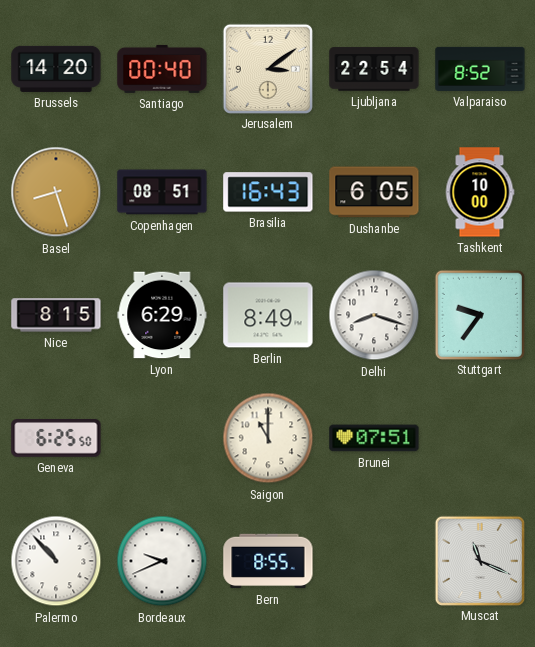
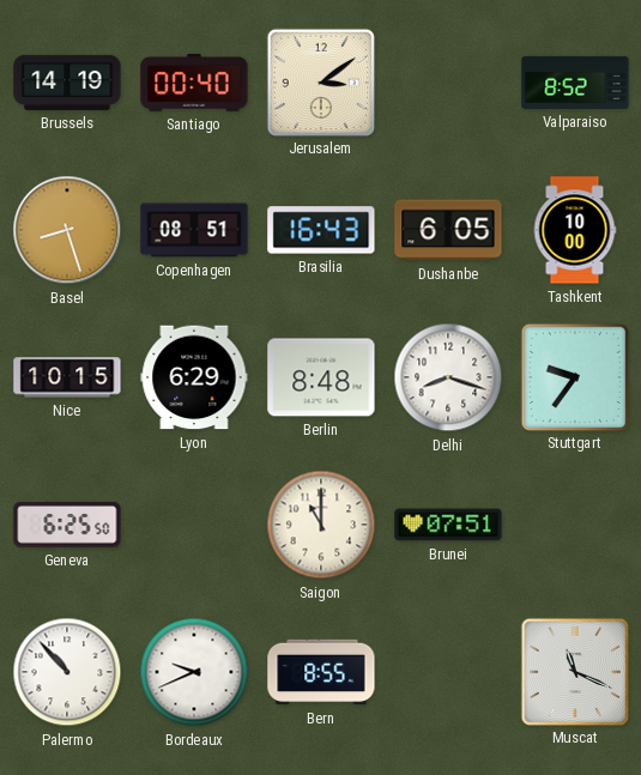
Brussels: 14:20 -> 14:19 (67, 83)
Ljubljana: 22:54 -> none (374, 69)
Nice: 8:15 -> 10:15 (67, 377)
Berlin: 8:49 -> 8:48 (321, 377)
